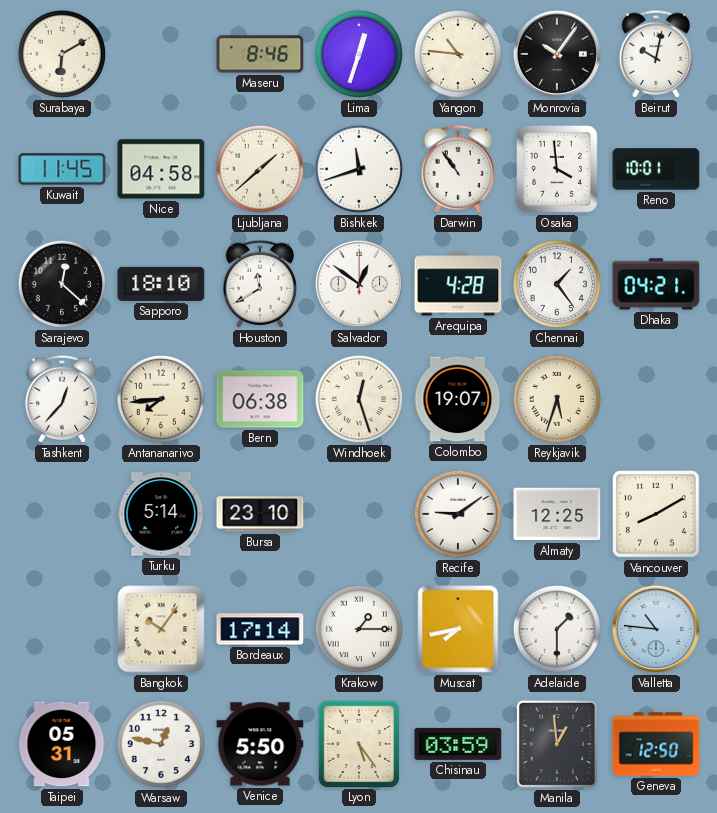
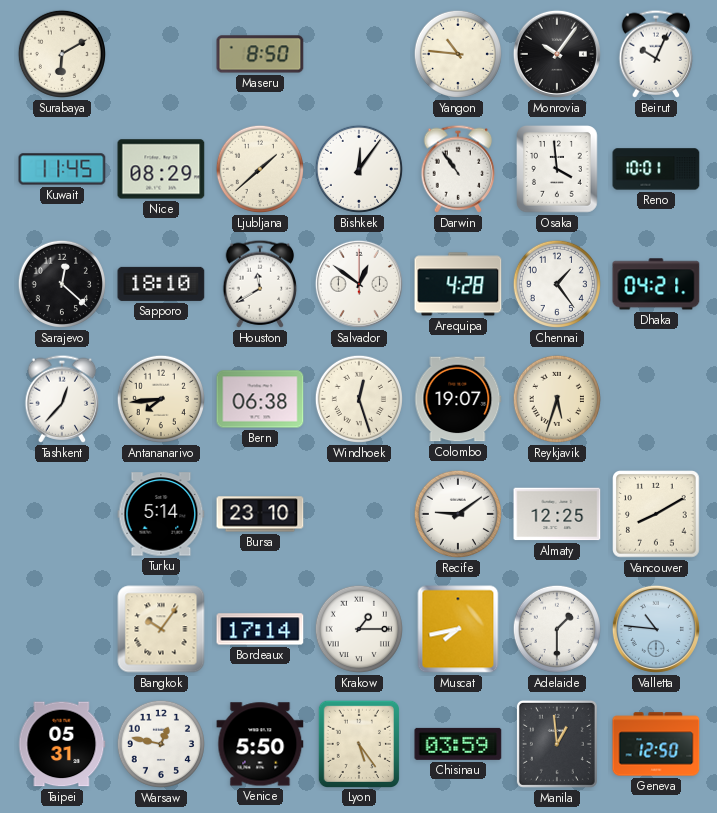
Maseru: 8:46 -> 8:50 (260, 54)
Lima: 12:33 -> none (359, 54)
Beirut: 10:02 -> 10:04 (656, 54)
Nice: 04:58 -> 08:29 (161, 169)
Bishkek: 11:42 -> 12:06 (359, 169)
